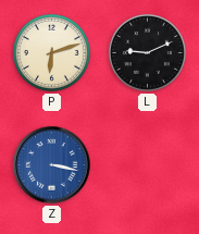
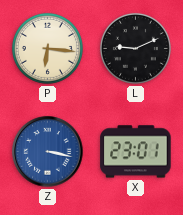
P: 6:12 -> 6:16 (47, 48)
X: none -> 23:01 (136, 152)
